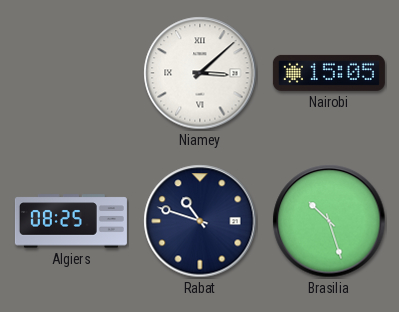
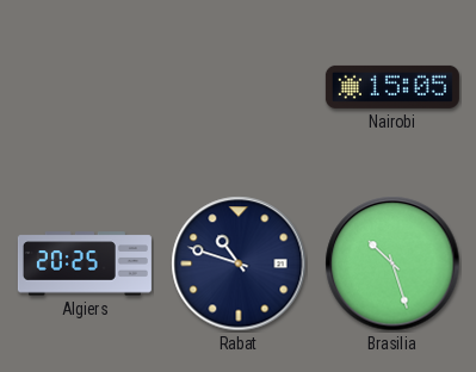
Niamey: 3:08 -> none (200, 73)
Algiers: 08:25 -> 20:25 (85, 263)
